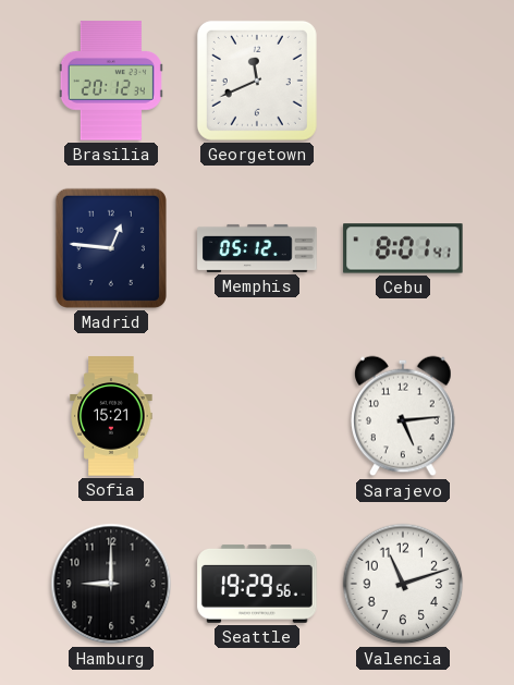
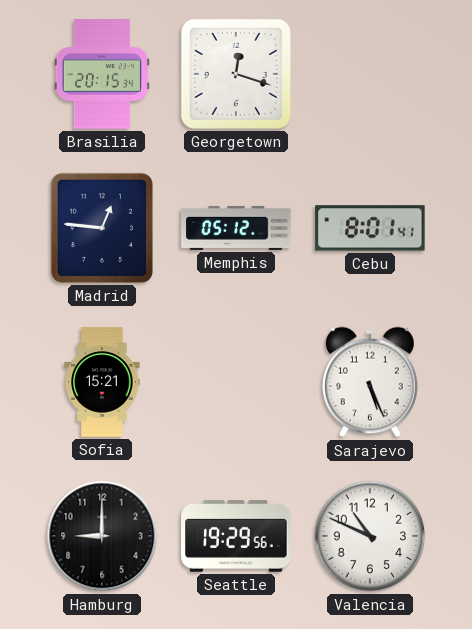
Brasilia: 20:12 -> 20:15 (102, 74)
Georgetown: 11:41 -> 12:18 (236, 74)
Sarajevo: 5:14 -> 5:26 (370, 382)
Valencia: 11:12 -> 10:49 (370, 536)
